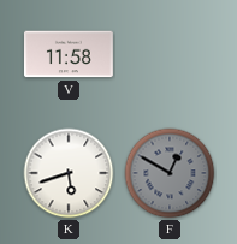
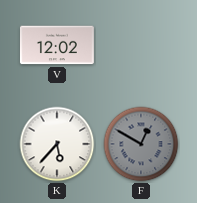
V: 11:58 -> 12:02 (57, 45)
K: 5:42 -> 5:37 (57, 144)
